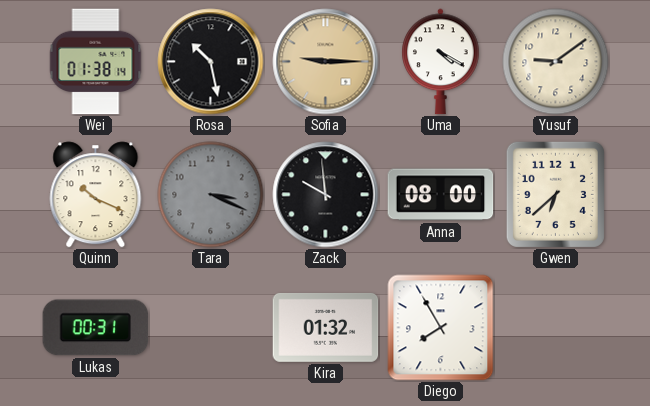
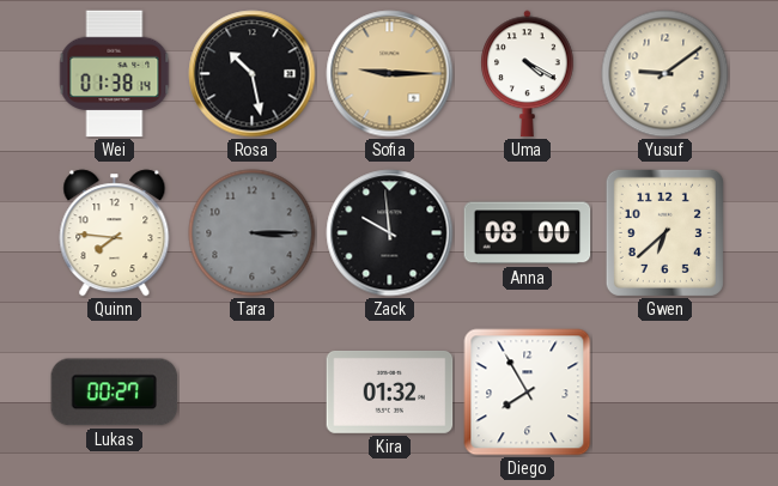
Quinn: 10:19 -> 7:46 (115, 233)
Tara: 3:19 -> 3:15 (253, 233)
Lukas: 00:31 -> 00:27 (115, 393)
